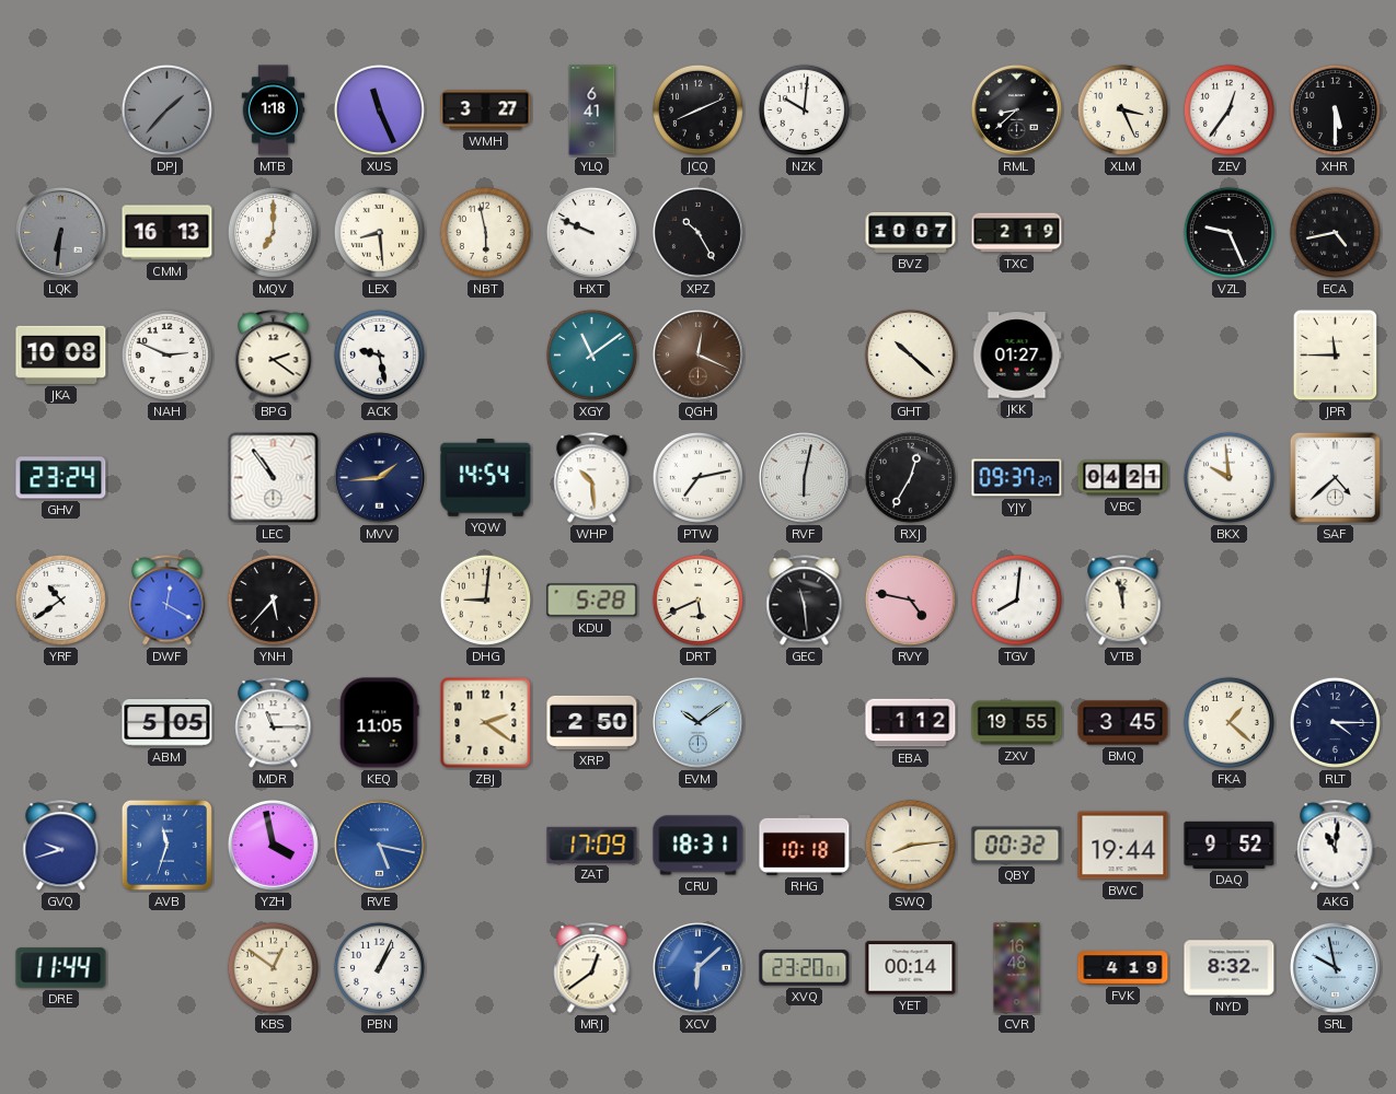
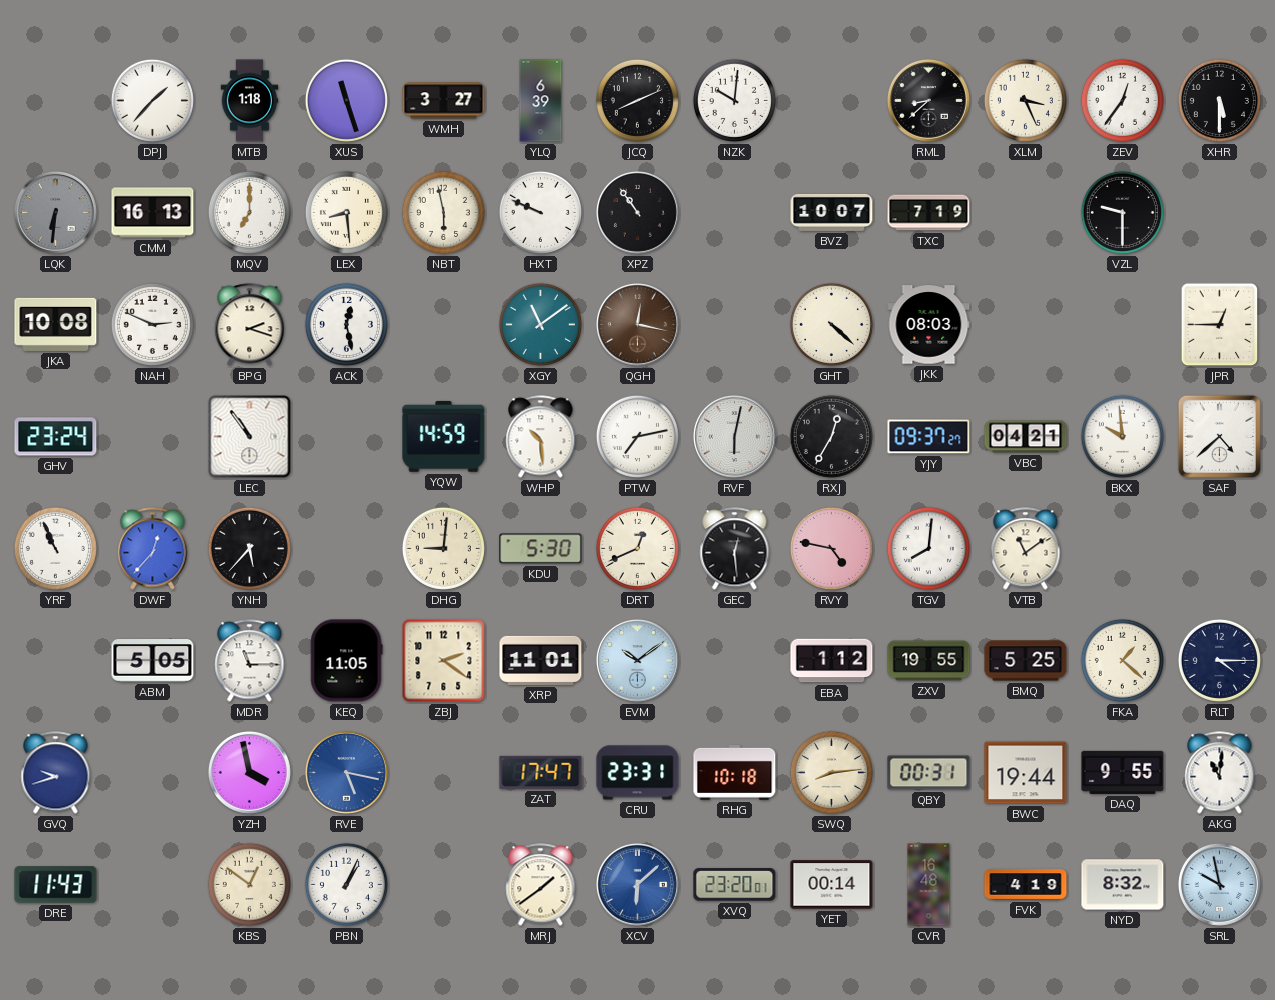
DPJ dial: grey -> white (152, 100)
XUS: 11:26 -> 11:27 (346, 100)
YLQ: 6:41 -> 6:39 (541, 101)
XPZ: 10:25 -> 10:54 (637, 212)
TXC: 2:19 -> 7:19 (929, 213)
VZL: 9:26 -> 9:30 (1122, 212)
ECA: 4:43 -> none (1335, 232)
BPG: 2:21 -> 2:18 (250, 325)
ACK: 9:28 -> 12:28 (346, 324)
QGH: 12:19 -> 12:17 (637, 324)
GHT: 10:22 -> 4:22 (831, 324)
JKK: 01:27 -> 08:03 (929, 325)
JPR: 11:45 -> 12:45 (1220, 325)
MVV: 1:44 -> none (379, 477)
YQW: 14:54 -> 14:59 (444, 436)
YRF: 10:39 -> 10:56 (55, 548)
DWF: 12:20 -> 12:37 (153, 549)
KDU: 5:28 -> 5:30 (541, 549)
DRT: 5:41 -> 12:41 (637, 548)
GEC: 11:29 -> 12:29 (735, 549)
VTB: 11:58 -> 11:09 (1026, 549)
XRP: 2:50 -> 11:01 (541, 660)
BMQ: 3:45 -> 5:25 (1026, 661)
AVB: 11:33 -> none (166, 845)
ZAT: 17:09 -> 17:47 (541, 772)
CRU: 18:31 -> 23:31 (638, 773)
QBY: 00:32 -> 00:31 (929, 773)
DAQ: 9:52 -> 9:55 (1123, 772)
DRE: 11:44 -> 11:43 (56, 885)
MRJ: 12:39 -> 1:39 (541, 885)
